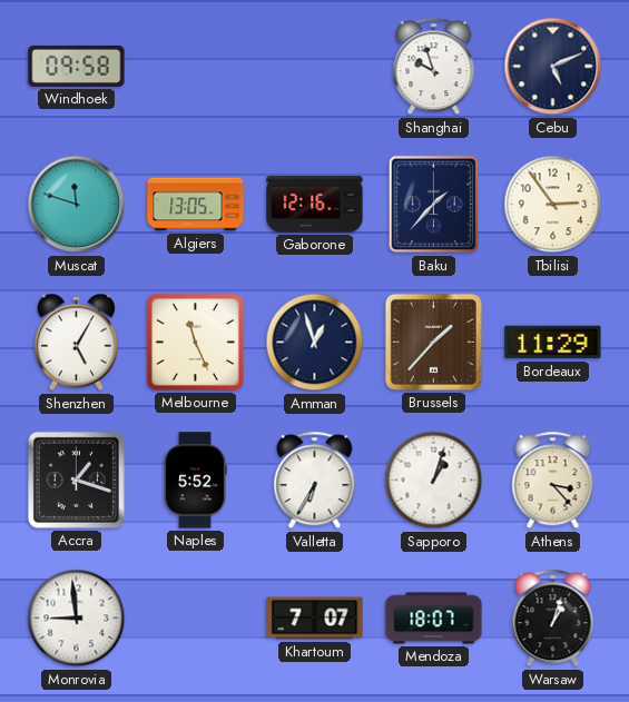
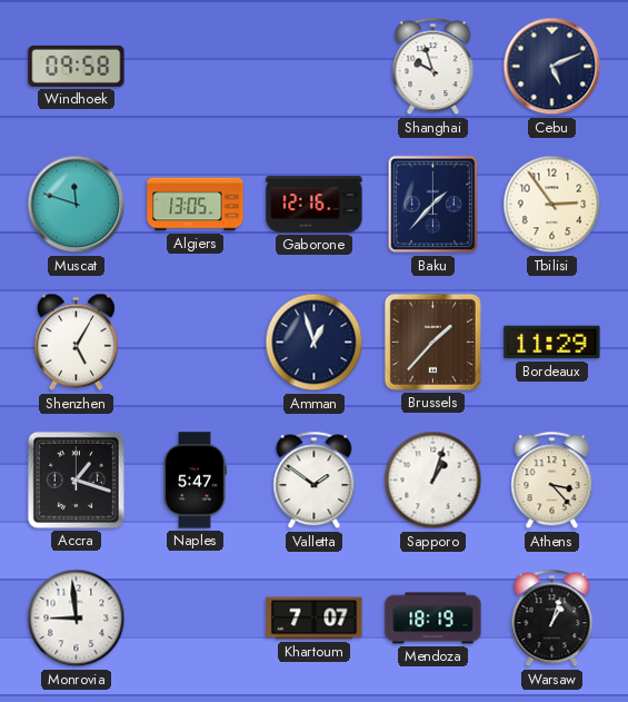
Melbourne: 11:26 -> none (195, 342)
Naples: 5:52 -> 5:47 (195, 481)
Valletta: 6:35 -> 1:51 (315, 481)
Mendoza: 18:07 -> 18:19 (433, 619)
